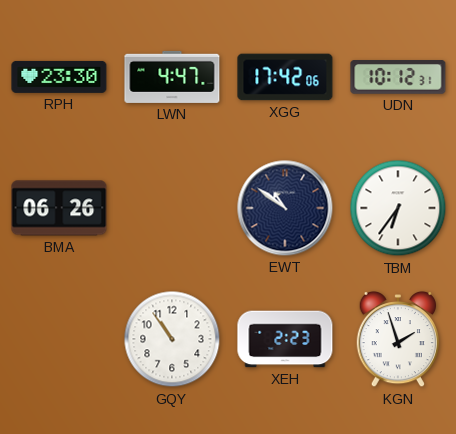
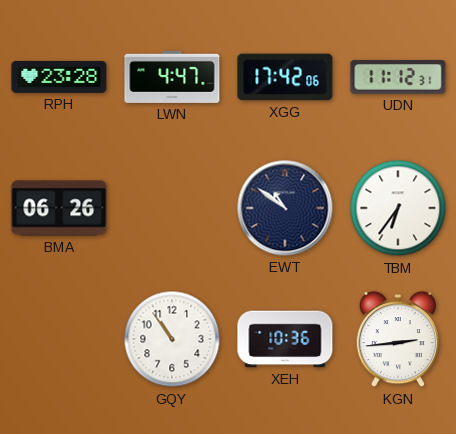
RPH: 23:30 -> 23:28 (59, 77)
UDN: 10:12 -> 11:12 (398, 77)
XEH: 2:23 -> 10:36 (285, 339)
KGN: 1:57 -> 2:44 (397, 339)
